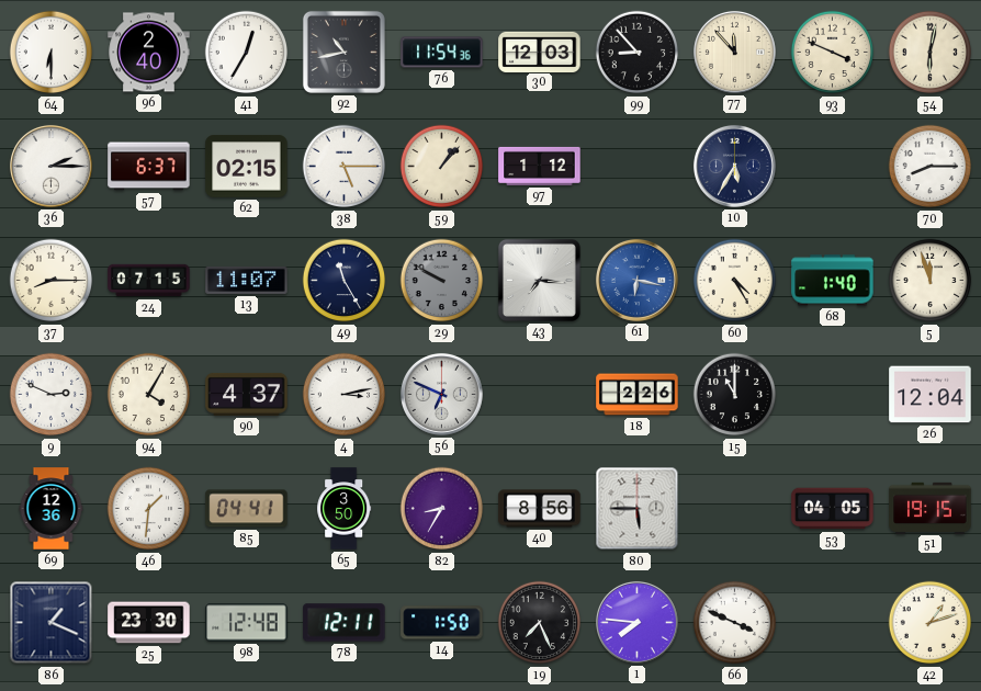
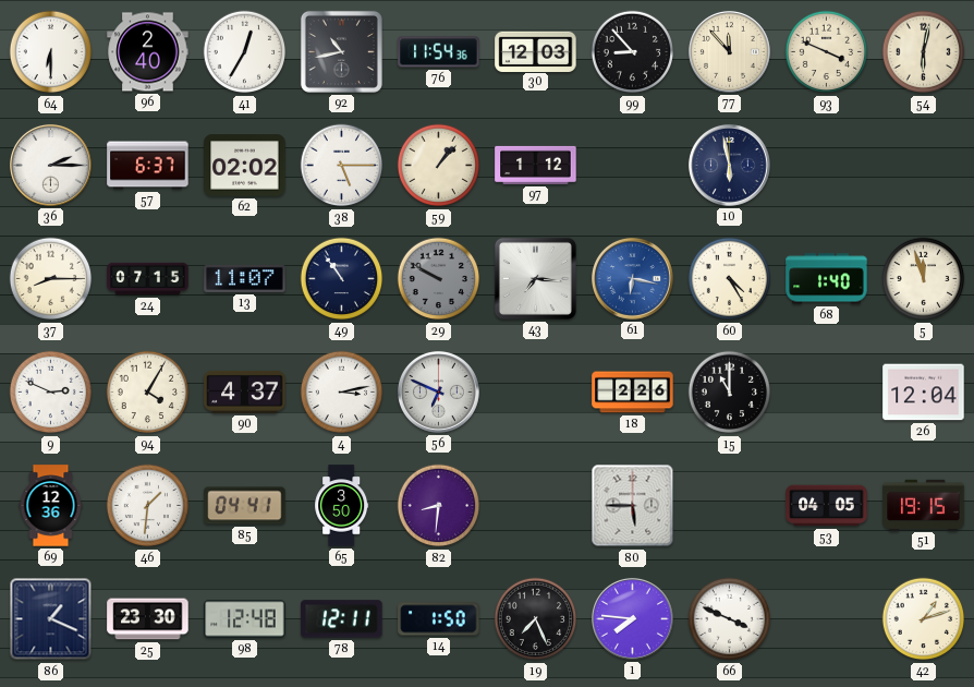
62: 02:15 -> 02:02 (245, 166)
10: 5:35 -> 5:58 (729, 165)
70: 8:15 -> none (931, 167)
49: 11:25 -> 10:54 (342, 279)
82: 8:35 -> 8:31 (439, 506)
40: 8:56 -> none (540, 509)
